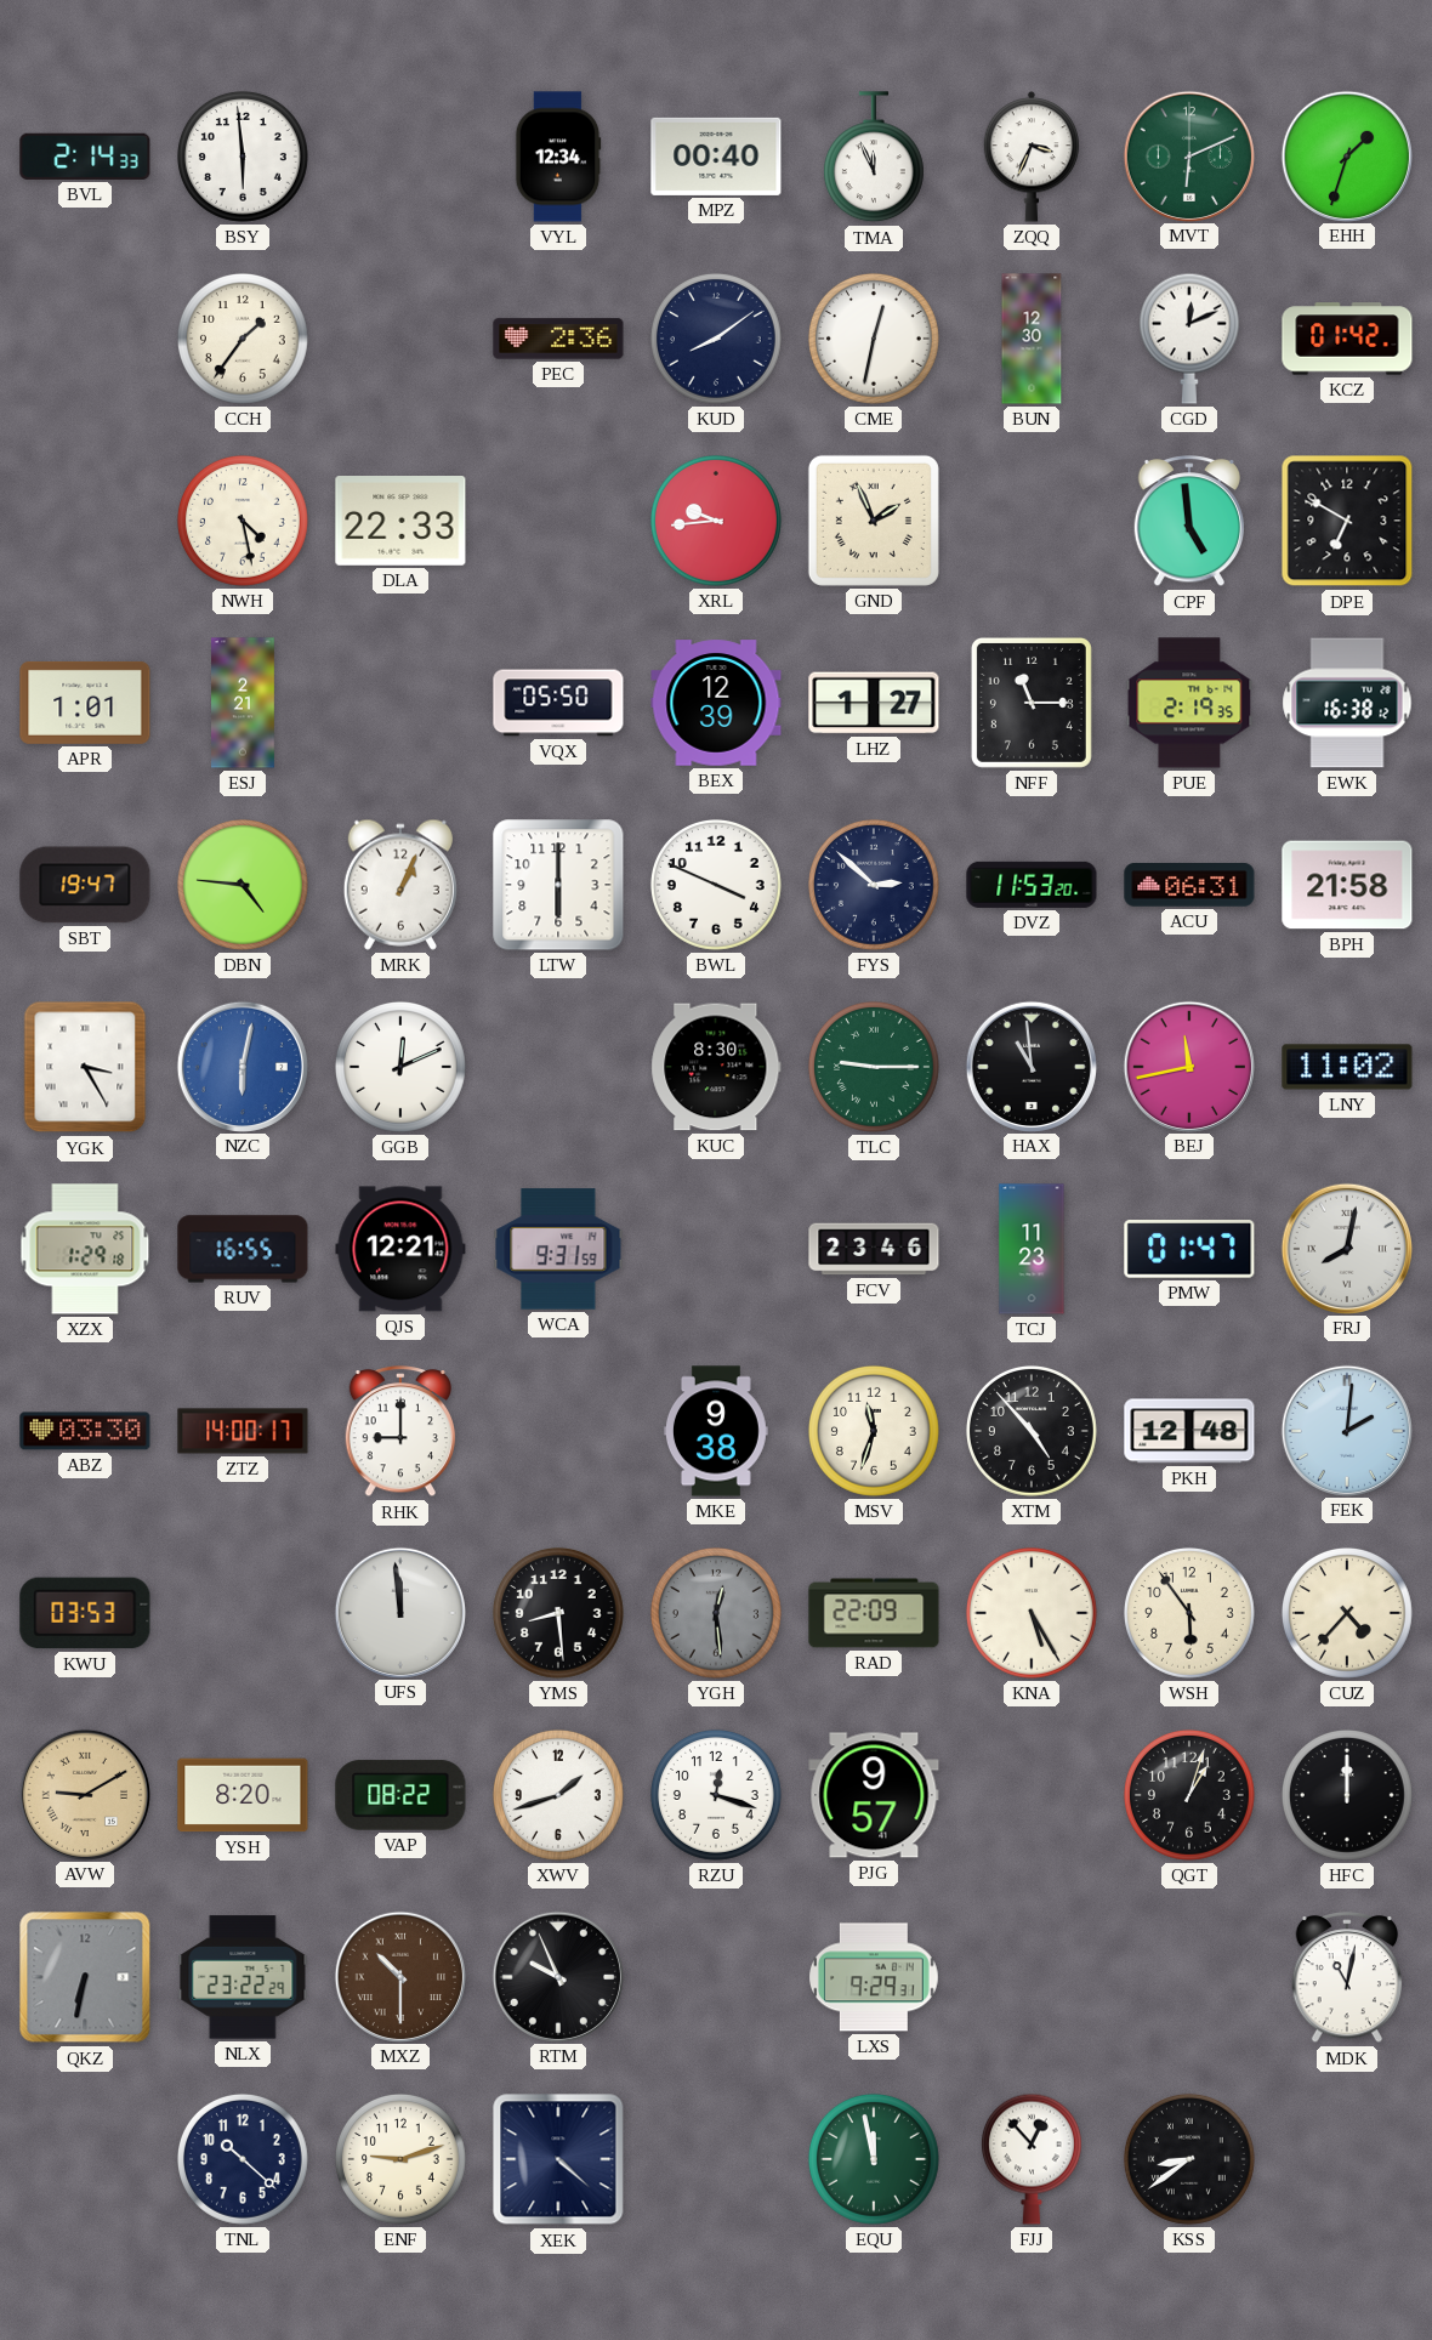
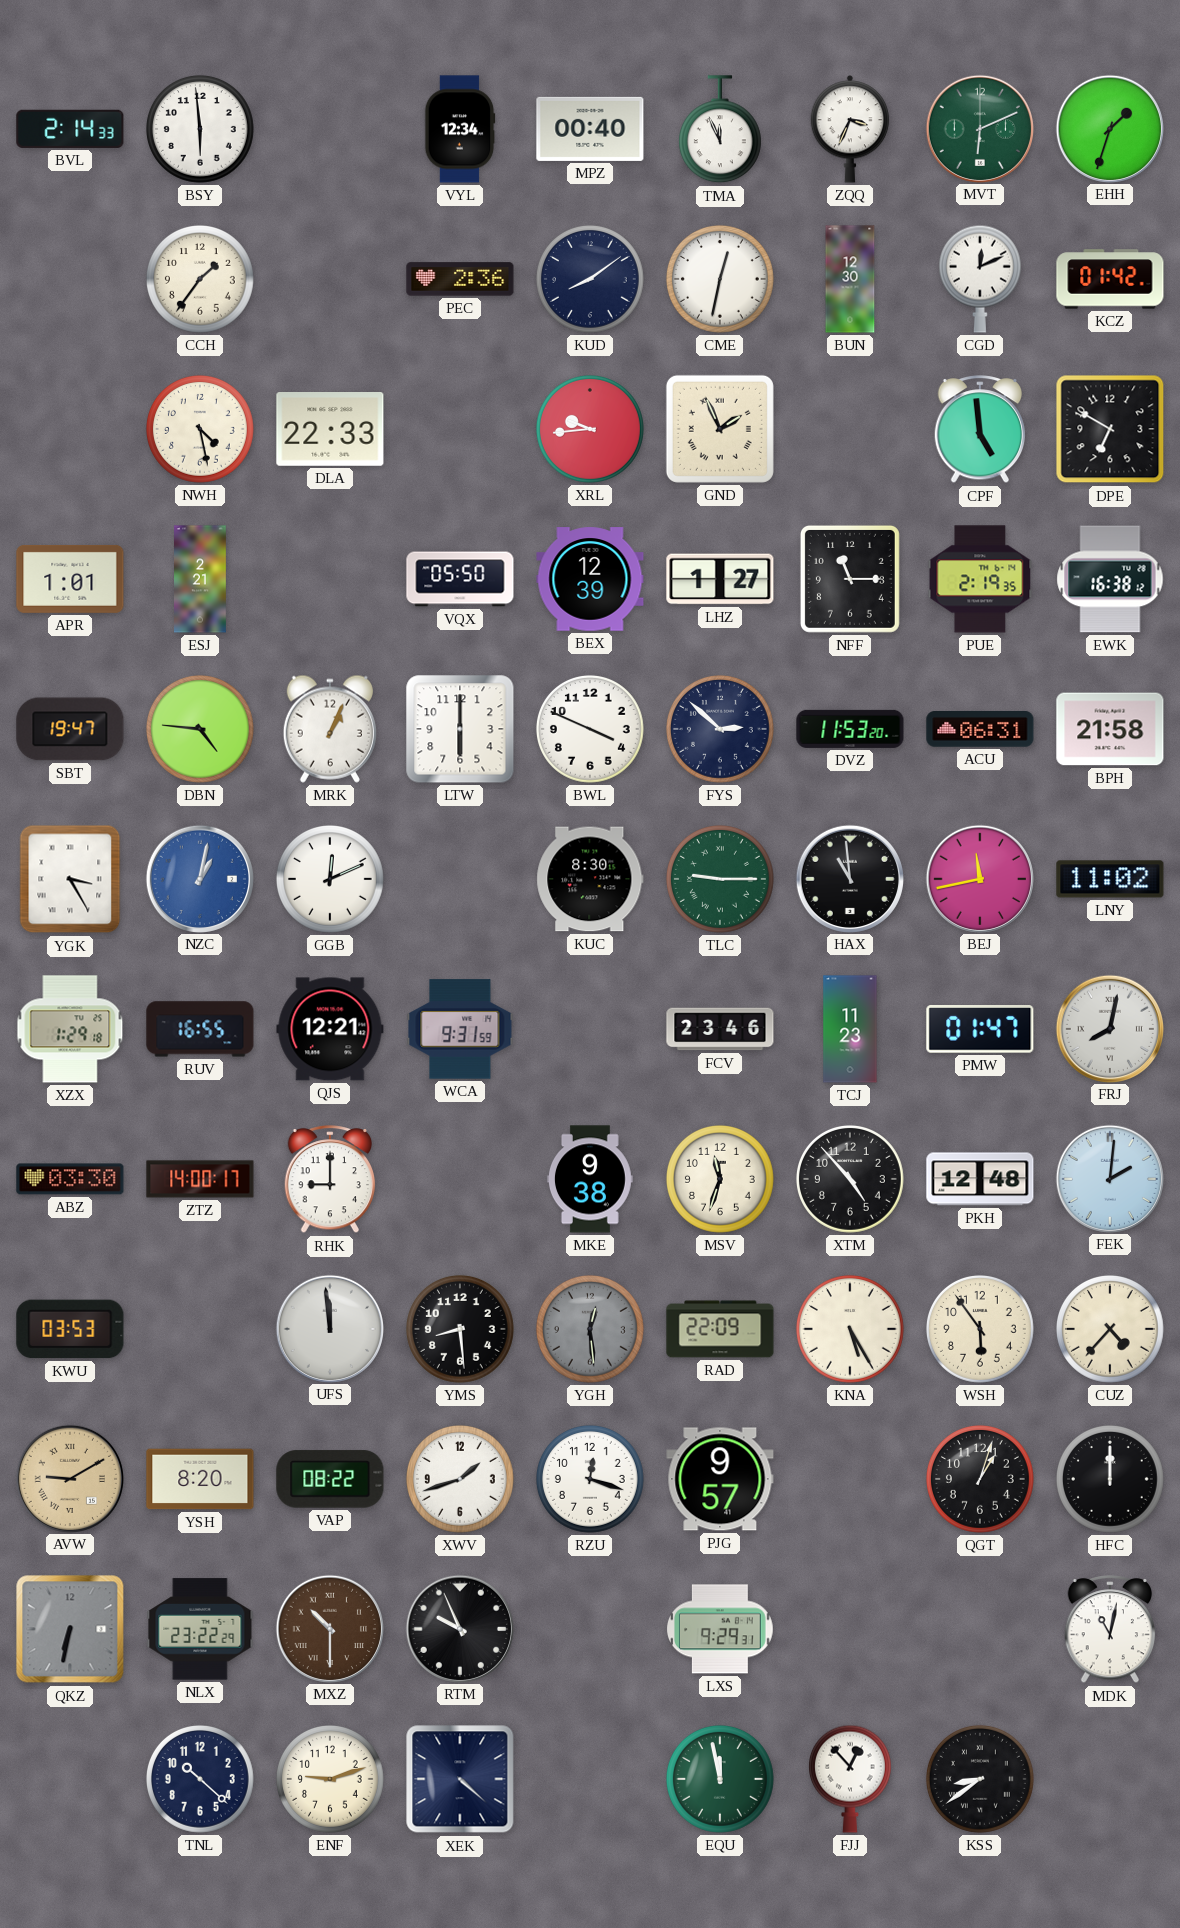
NZC: 6:02 -> 1:02 (199, 878)
